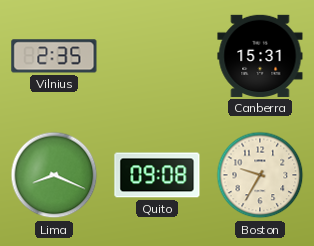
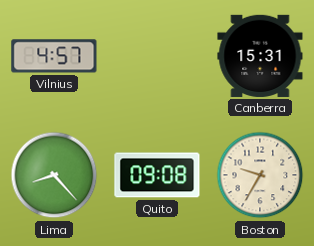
Vilnius: 2:35 -> 4:57 (54, 56)
Lima: 8:19 -> 8:23 (54, 175)
